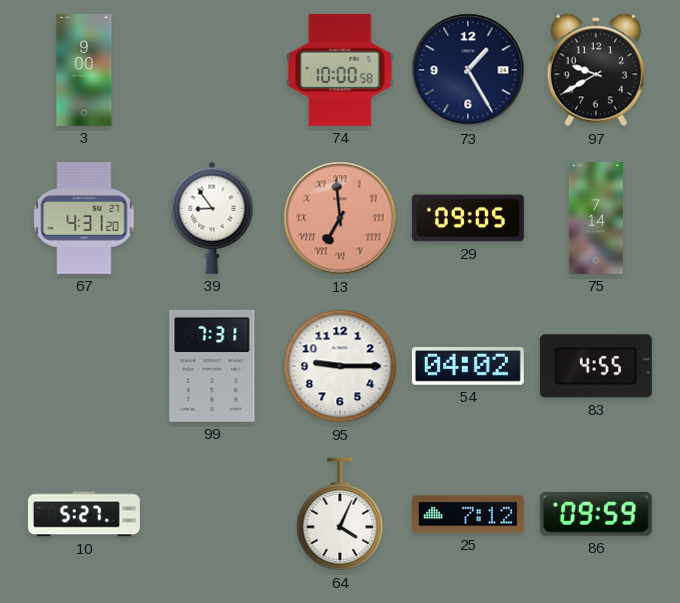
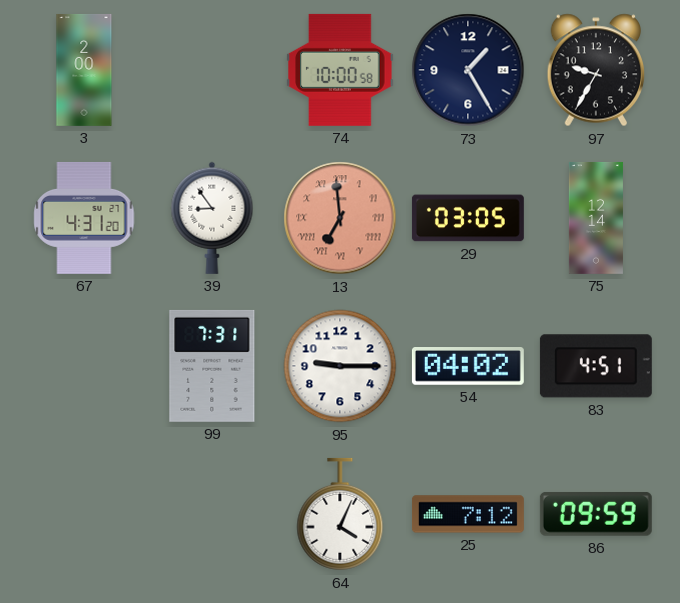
3: 9:00 -> 2:00 (84, 70)
97: 9:40 -> 9:35 (596, 70)
29: 09:05 -> 03:05 (468, 218)
75: 7:14 -> 12:14 (596, 218)
83: 4:55 -> 4:51 (596, 366)
10: 5:27 -> none (84, 514)
